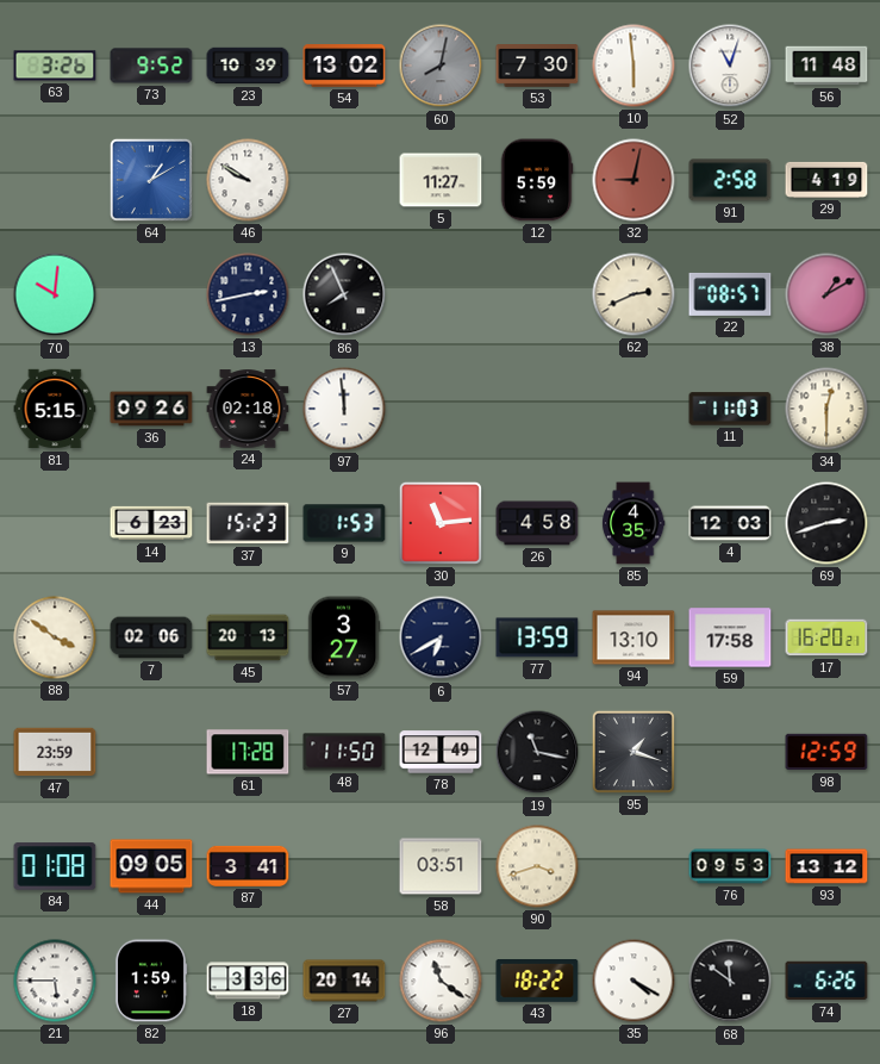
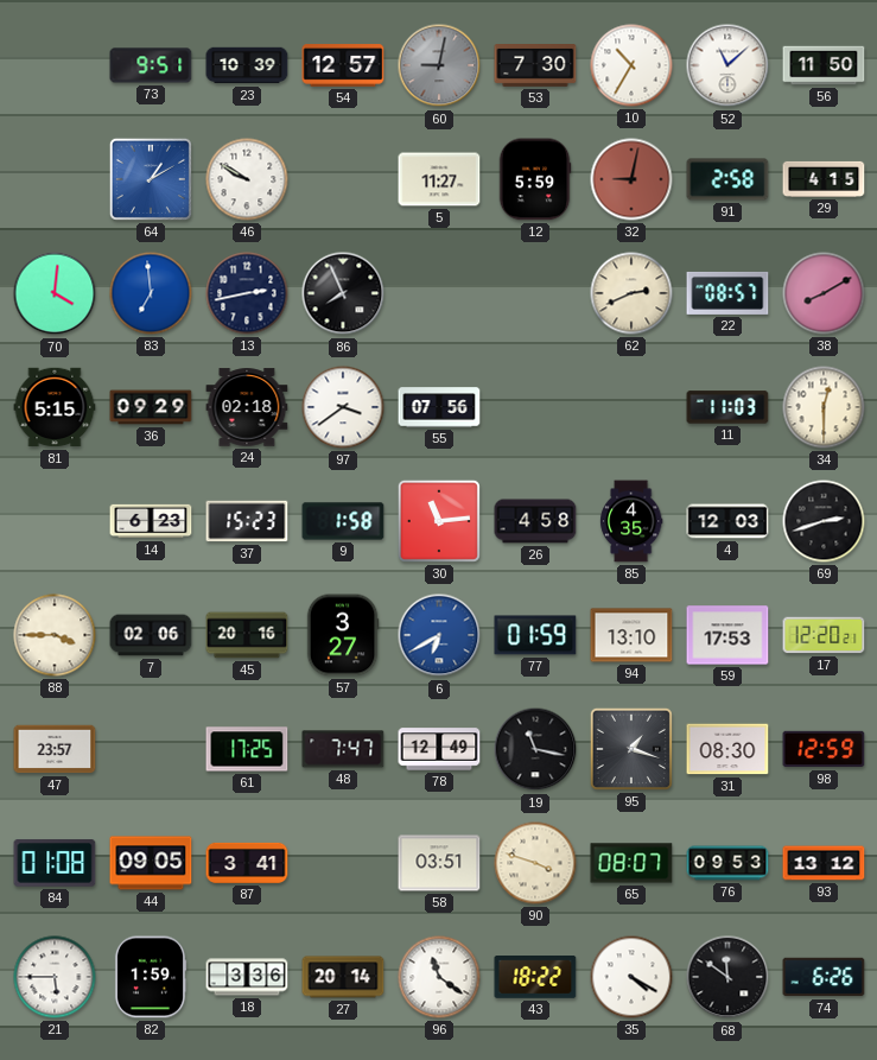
63: 3:26 -> none (55, 66)
73: 9:52 -> 9:51 (151, 65)
54: 13:02 -> 12:57 (343, 65)
60: 8:02 -> 9:02 (439, 65)
10: 5:59 -> 10:35 (631, 65)
52: 11:03 -> 11:08 (727, 65)
56: 11:48 -> 11:50 (824, 65)
29: 4:19 -> 4:15 (824, 179)
70: 10:01 -> 4:01 (55, 293)
83: none -> 6:59 (151, 293)
38: 1:10 -> 8:10 (824, 293)
36: 09:26 -> 09:29 (151, 407)
97: 11:59 -> 3:39 (343, 407)
55: none -> 07:56 (439, 407)
9: 1:53 -> 1:58 (343, 521)
88: 3:51 -> 3:45 (55, 635)
45: 20:13 -> 20:16 (247, 635)
6 dial: navy -> blue (439, 635)
77: 13:59 -> 01:59 (535, 635)
59: 17:58 -> 17:53 (727, 635)
17: 16:20 -> 12:20 (824, 635)
47: 23:59 -> 23:57 (55, 749)
61: 17:28 -> 17:25 (247, 749)
48: 11:50 -> 7:47 (343, 749)
31: none -> 08:30 (727, 749)
90: 3:42 -> 3:48 (535, 863)
65: none -> 08:07 (631, 863)
